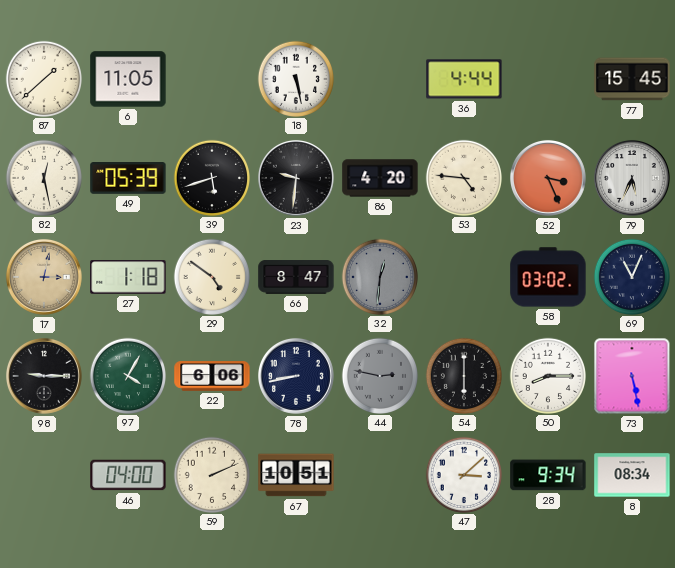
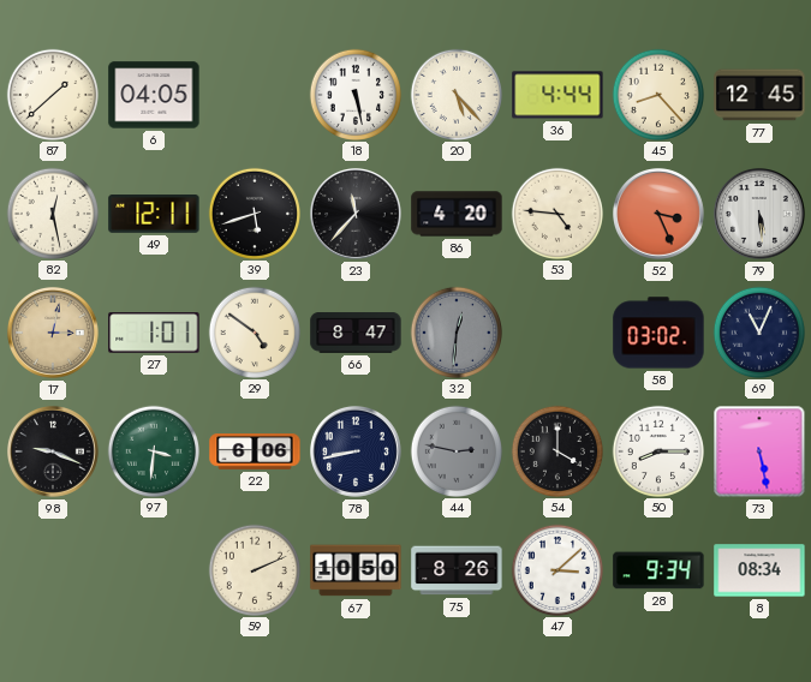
6: 11:05 -> 04:05 (154, 95)
20: none -> 5:23 (455, 94)
45: none -> 8:23 (657, 94)
77: 15:45 -> 12:45 (759, 95)
49: 05:39 -> 12:11 (154, 215)
23: 9:31 -> 11:37 (357, 214)
79: 5:34 -> 5:29 (761, 214)
27: 1:18 -> 1:01 (154, 333)
98: 9:15 -> 9:19 (54, 451)
97: 4:05 -> 3:31 (153, 450)
54: 6:00 -> 4:00 (556, 450)
46: 04:00 -> none (128, 475)
67: 10:51 -> 10:50 (356, 570)
75: none -> 8:26 (457, 570)
